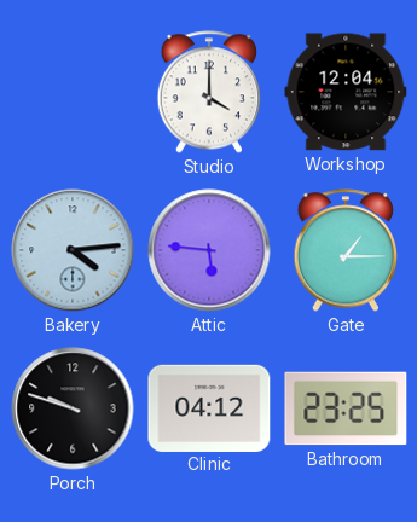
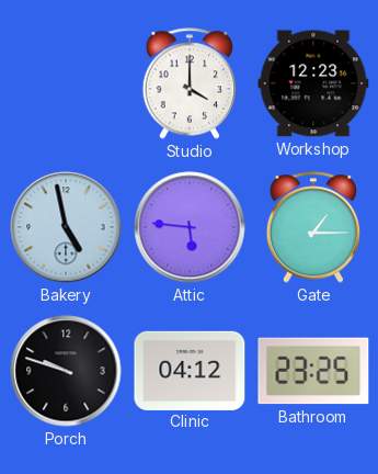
Workshop: 12:04 -> 12:23 (313, 83)
Bakery: 4:14 -> 4:58 (66, 227)
